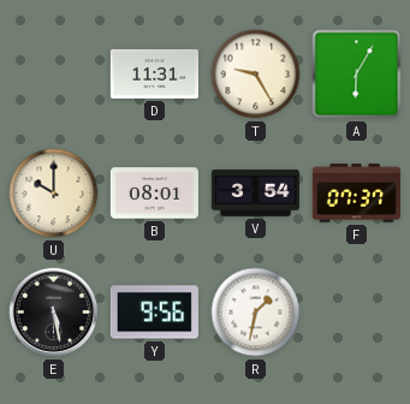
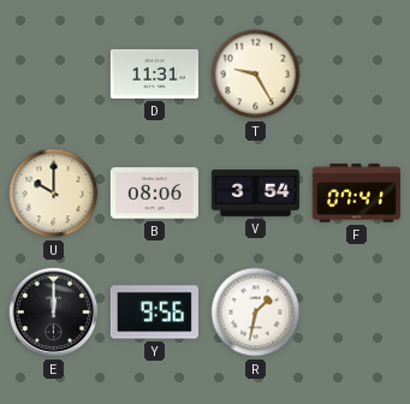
A: 6:05 -> none (357, 75)
B: 08:01 -> 08:06 (154, 194)
F: 07:37 -> 07:41 (356, 194)
E: 5:28 -> 12:00 (54, 313)
